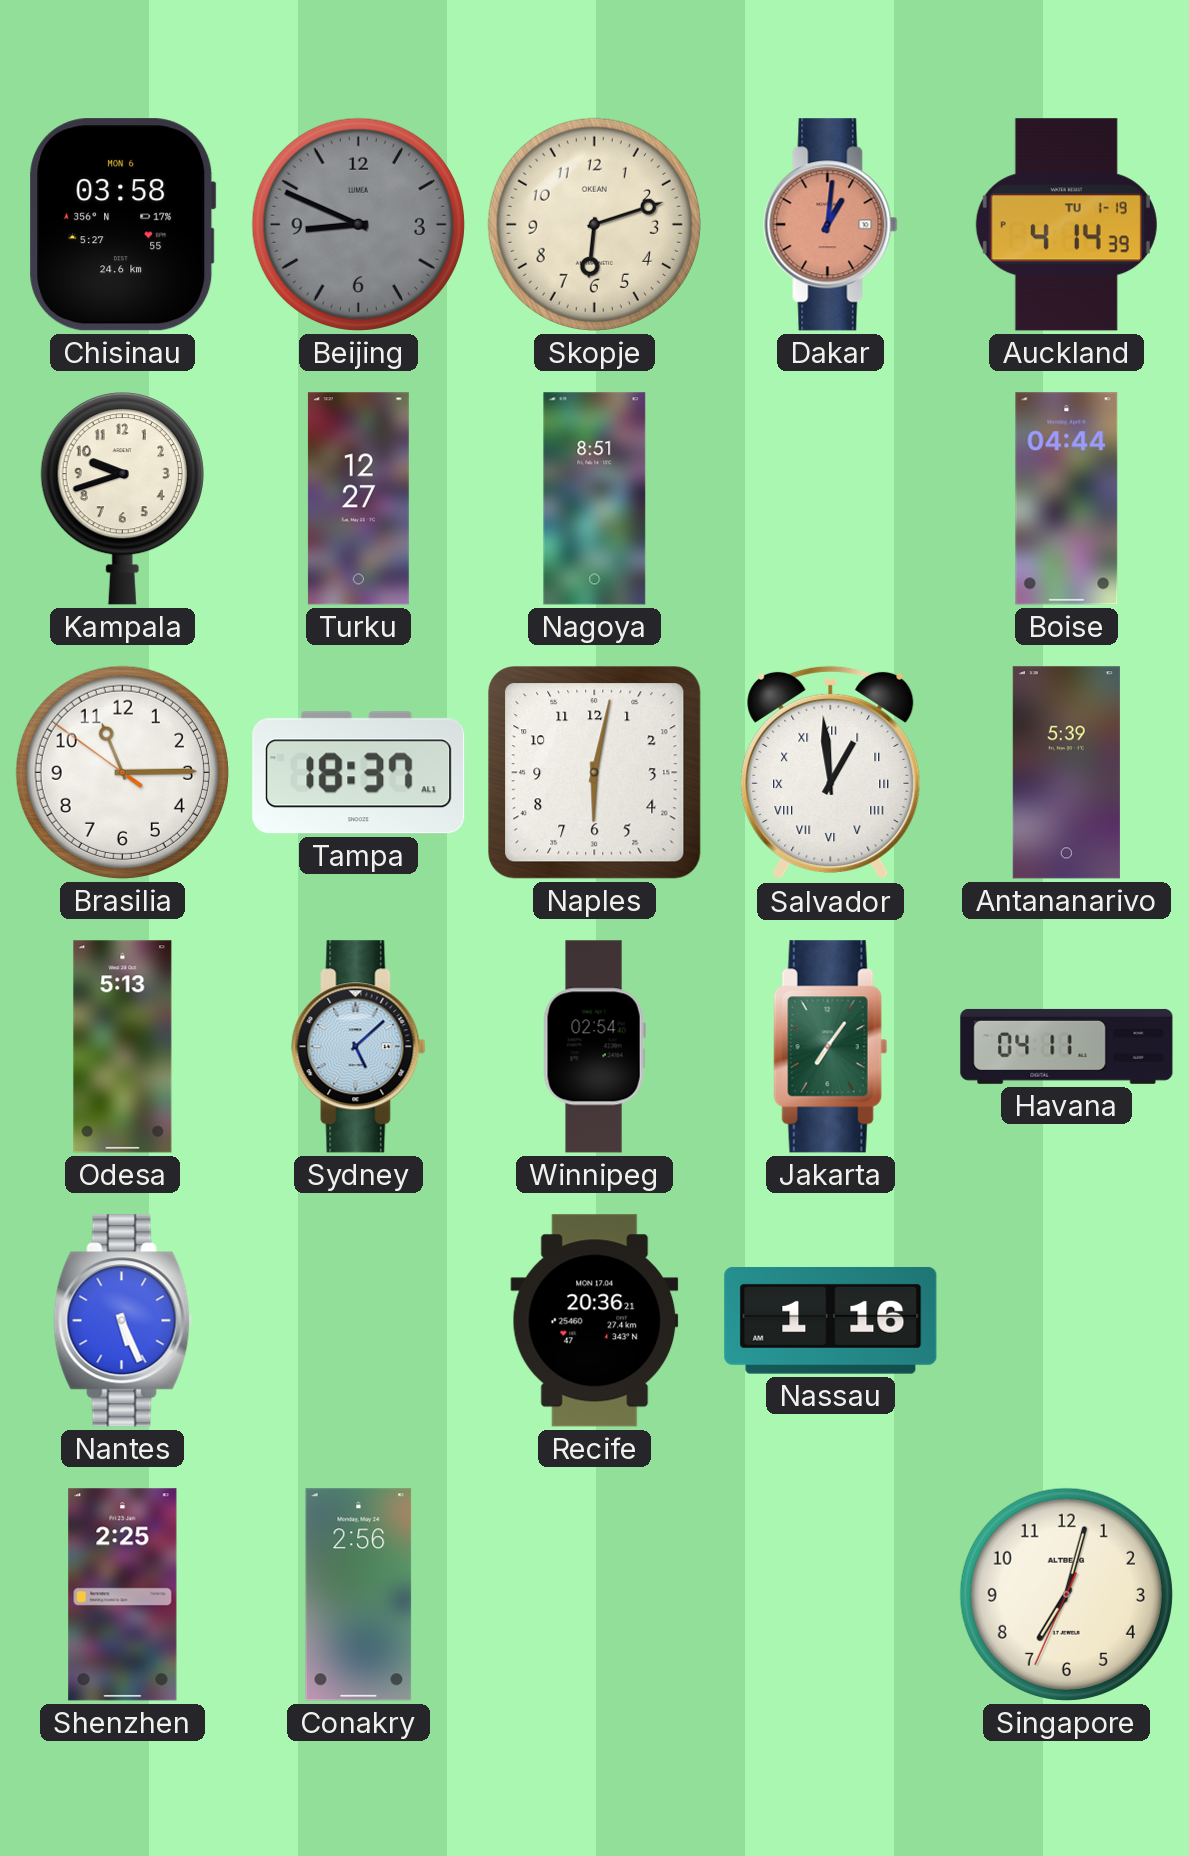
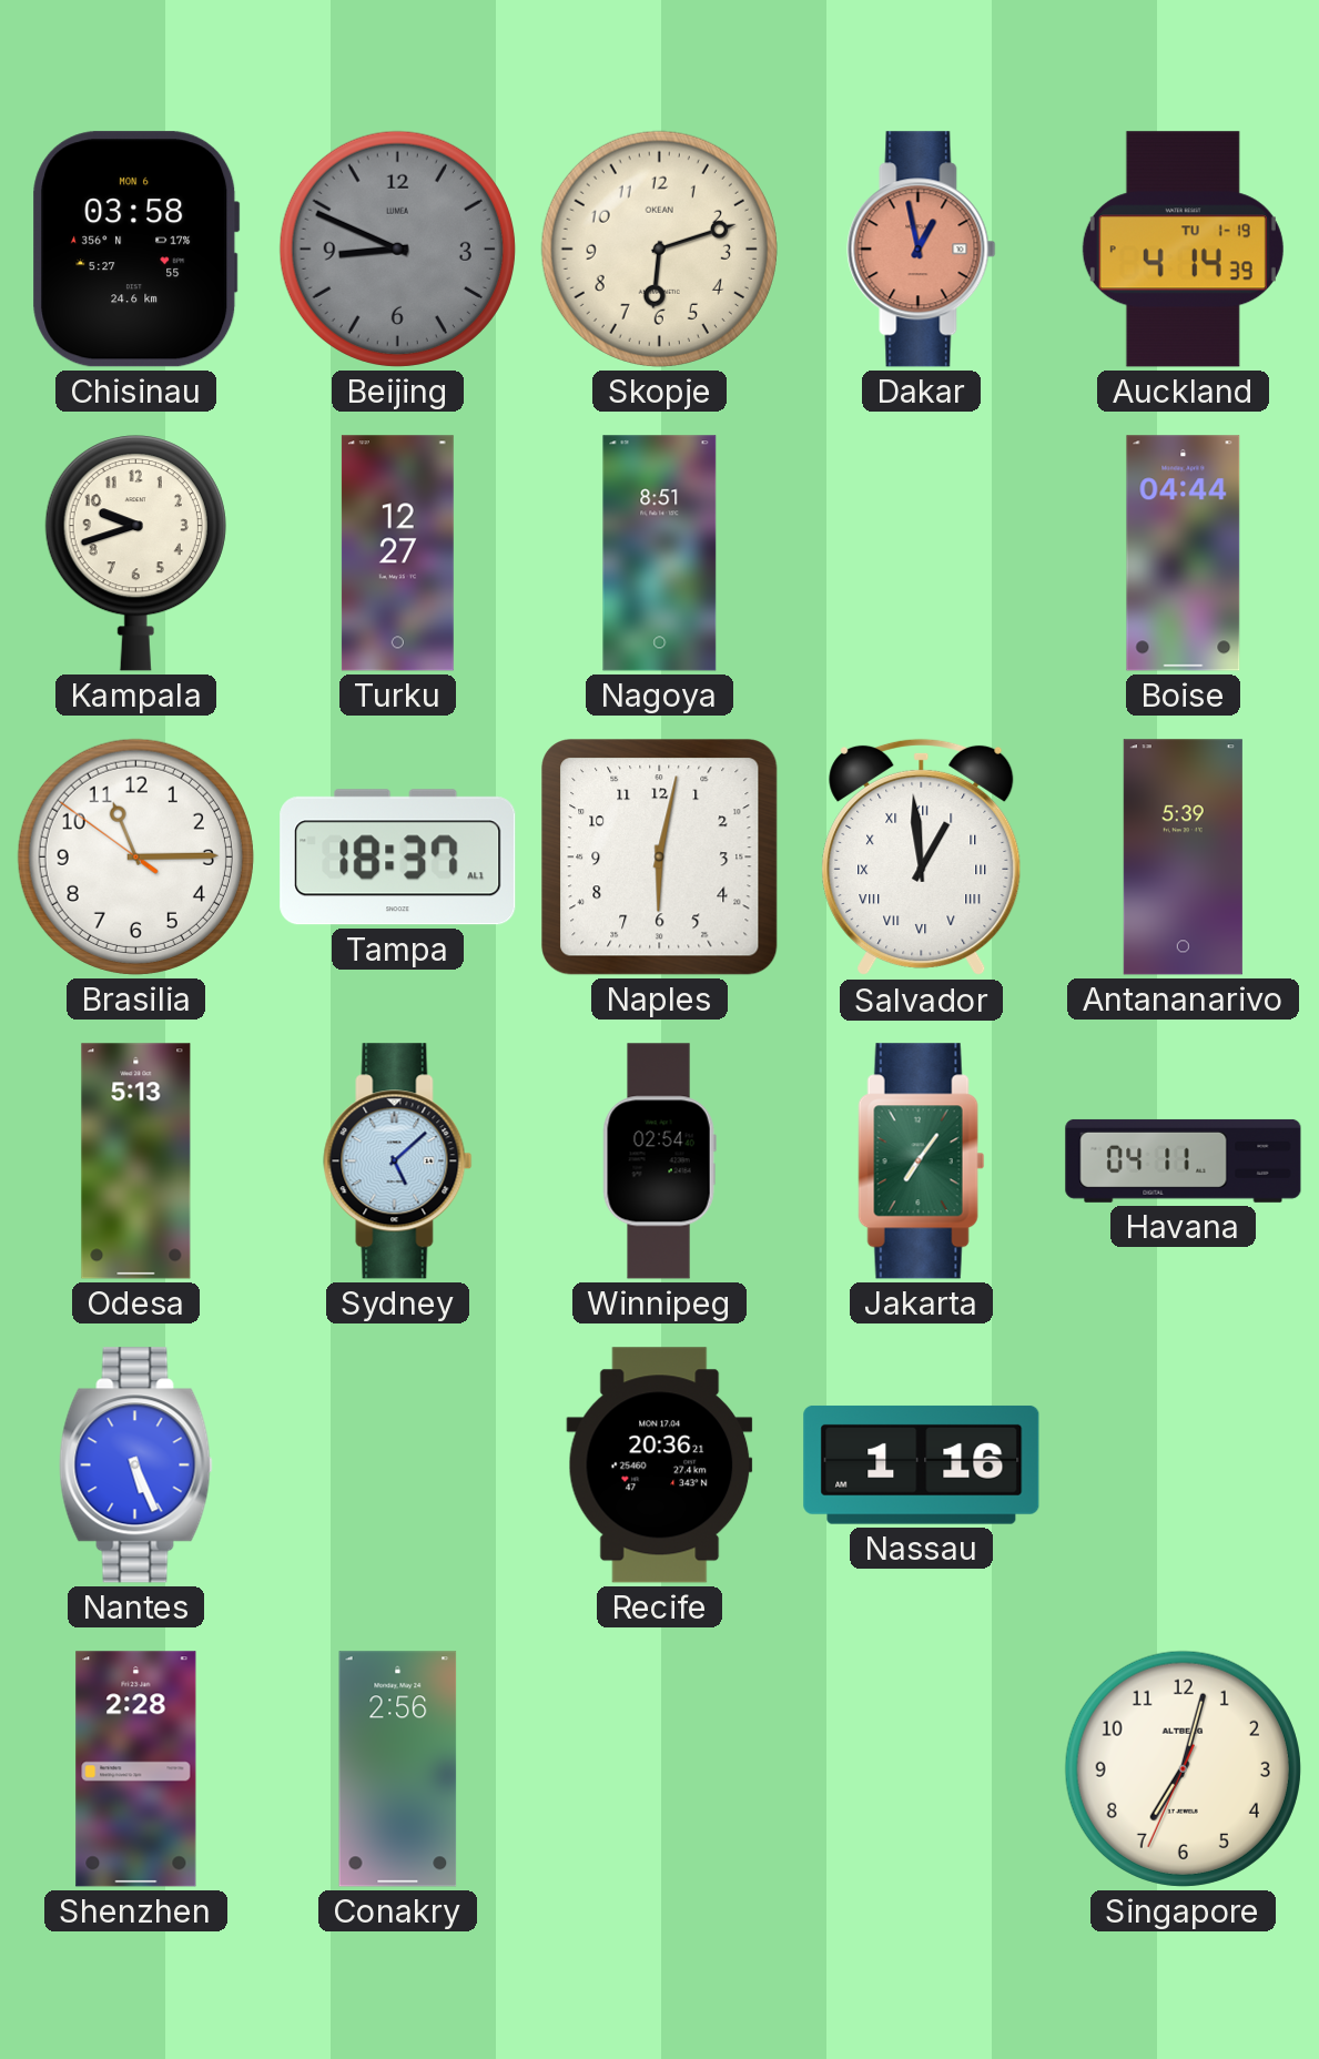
Dakar: 1:01 -> 12:58 (922, 250)
Shenzhen: 2:25 -> 2:28 (136, 1769)
